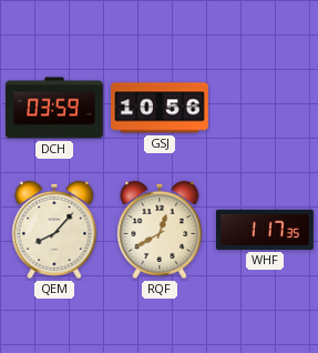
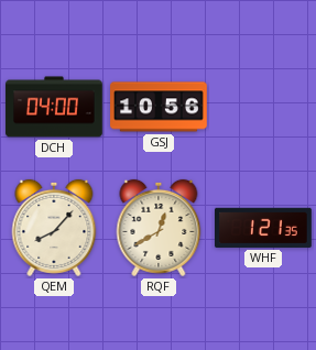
DCH: 03:59 -> 04:00 (54, 107)
WHF: 1:17 -> 1:21 (264, 228)
